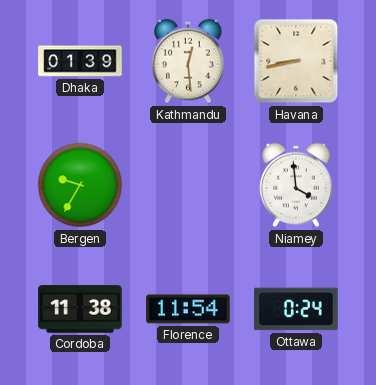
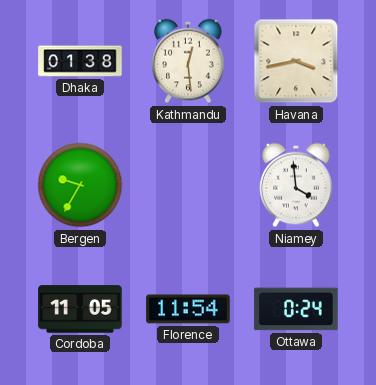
Dhaka: 01:39 -> 01:38 (80, 61)
Havana: 8:43 -> 3:43 (296, 61)
Cordoba: 11:38 -> 11:05 (80, 309)
